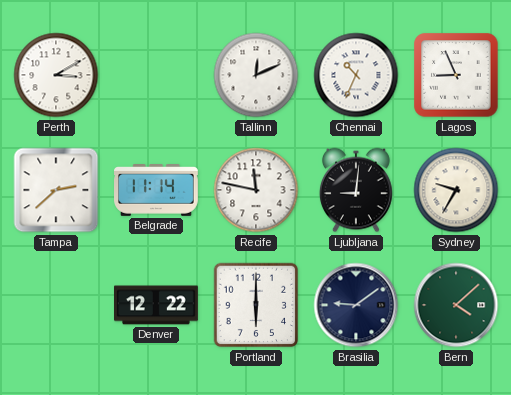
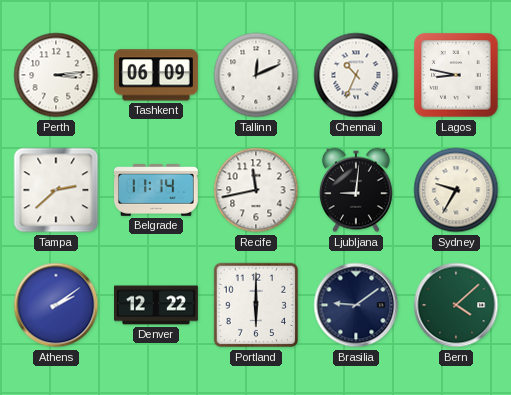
Perth: 3:10 -> 3:14 (56, 75)
Tashkent: none -> 06:09 (156, 75)
Lagos: 8:56 -> 8:47 (456, 75)
Recife: 11:47 -> 11:43 (256, 190)
Athens: none -> 2:09 (56, 305)
